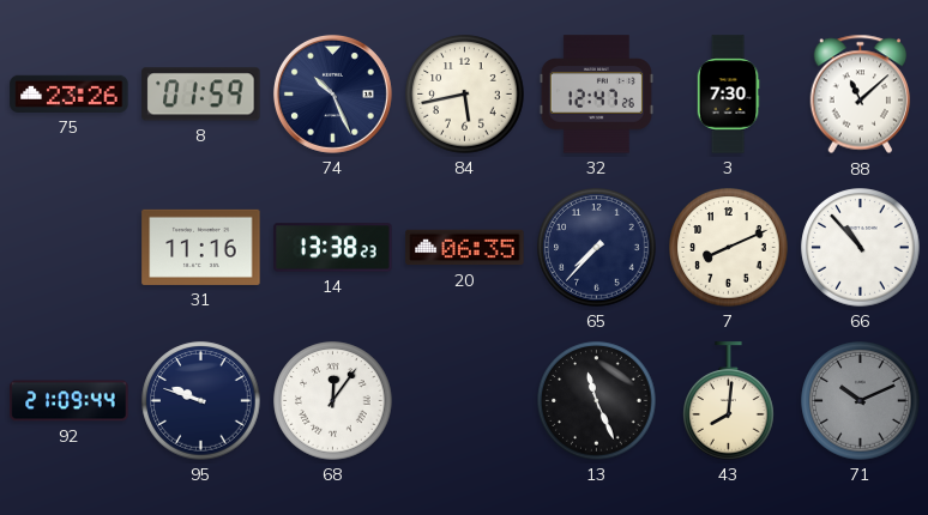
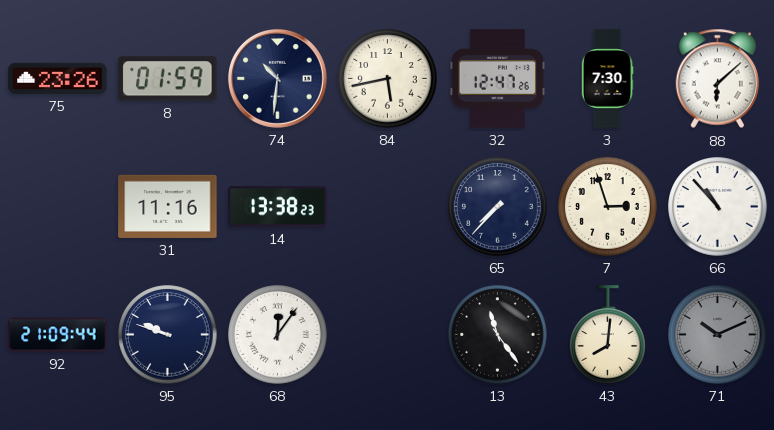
74: 10:26 -> 10:31 (277, 78)
88: 11:08 -> 6:08 (718, 79)
20: 06:35 -> none (465, 248)
7: 8:11 -> 2:57 (608, 207)
13: 11:26 -> 11:24 (498, 335)
